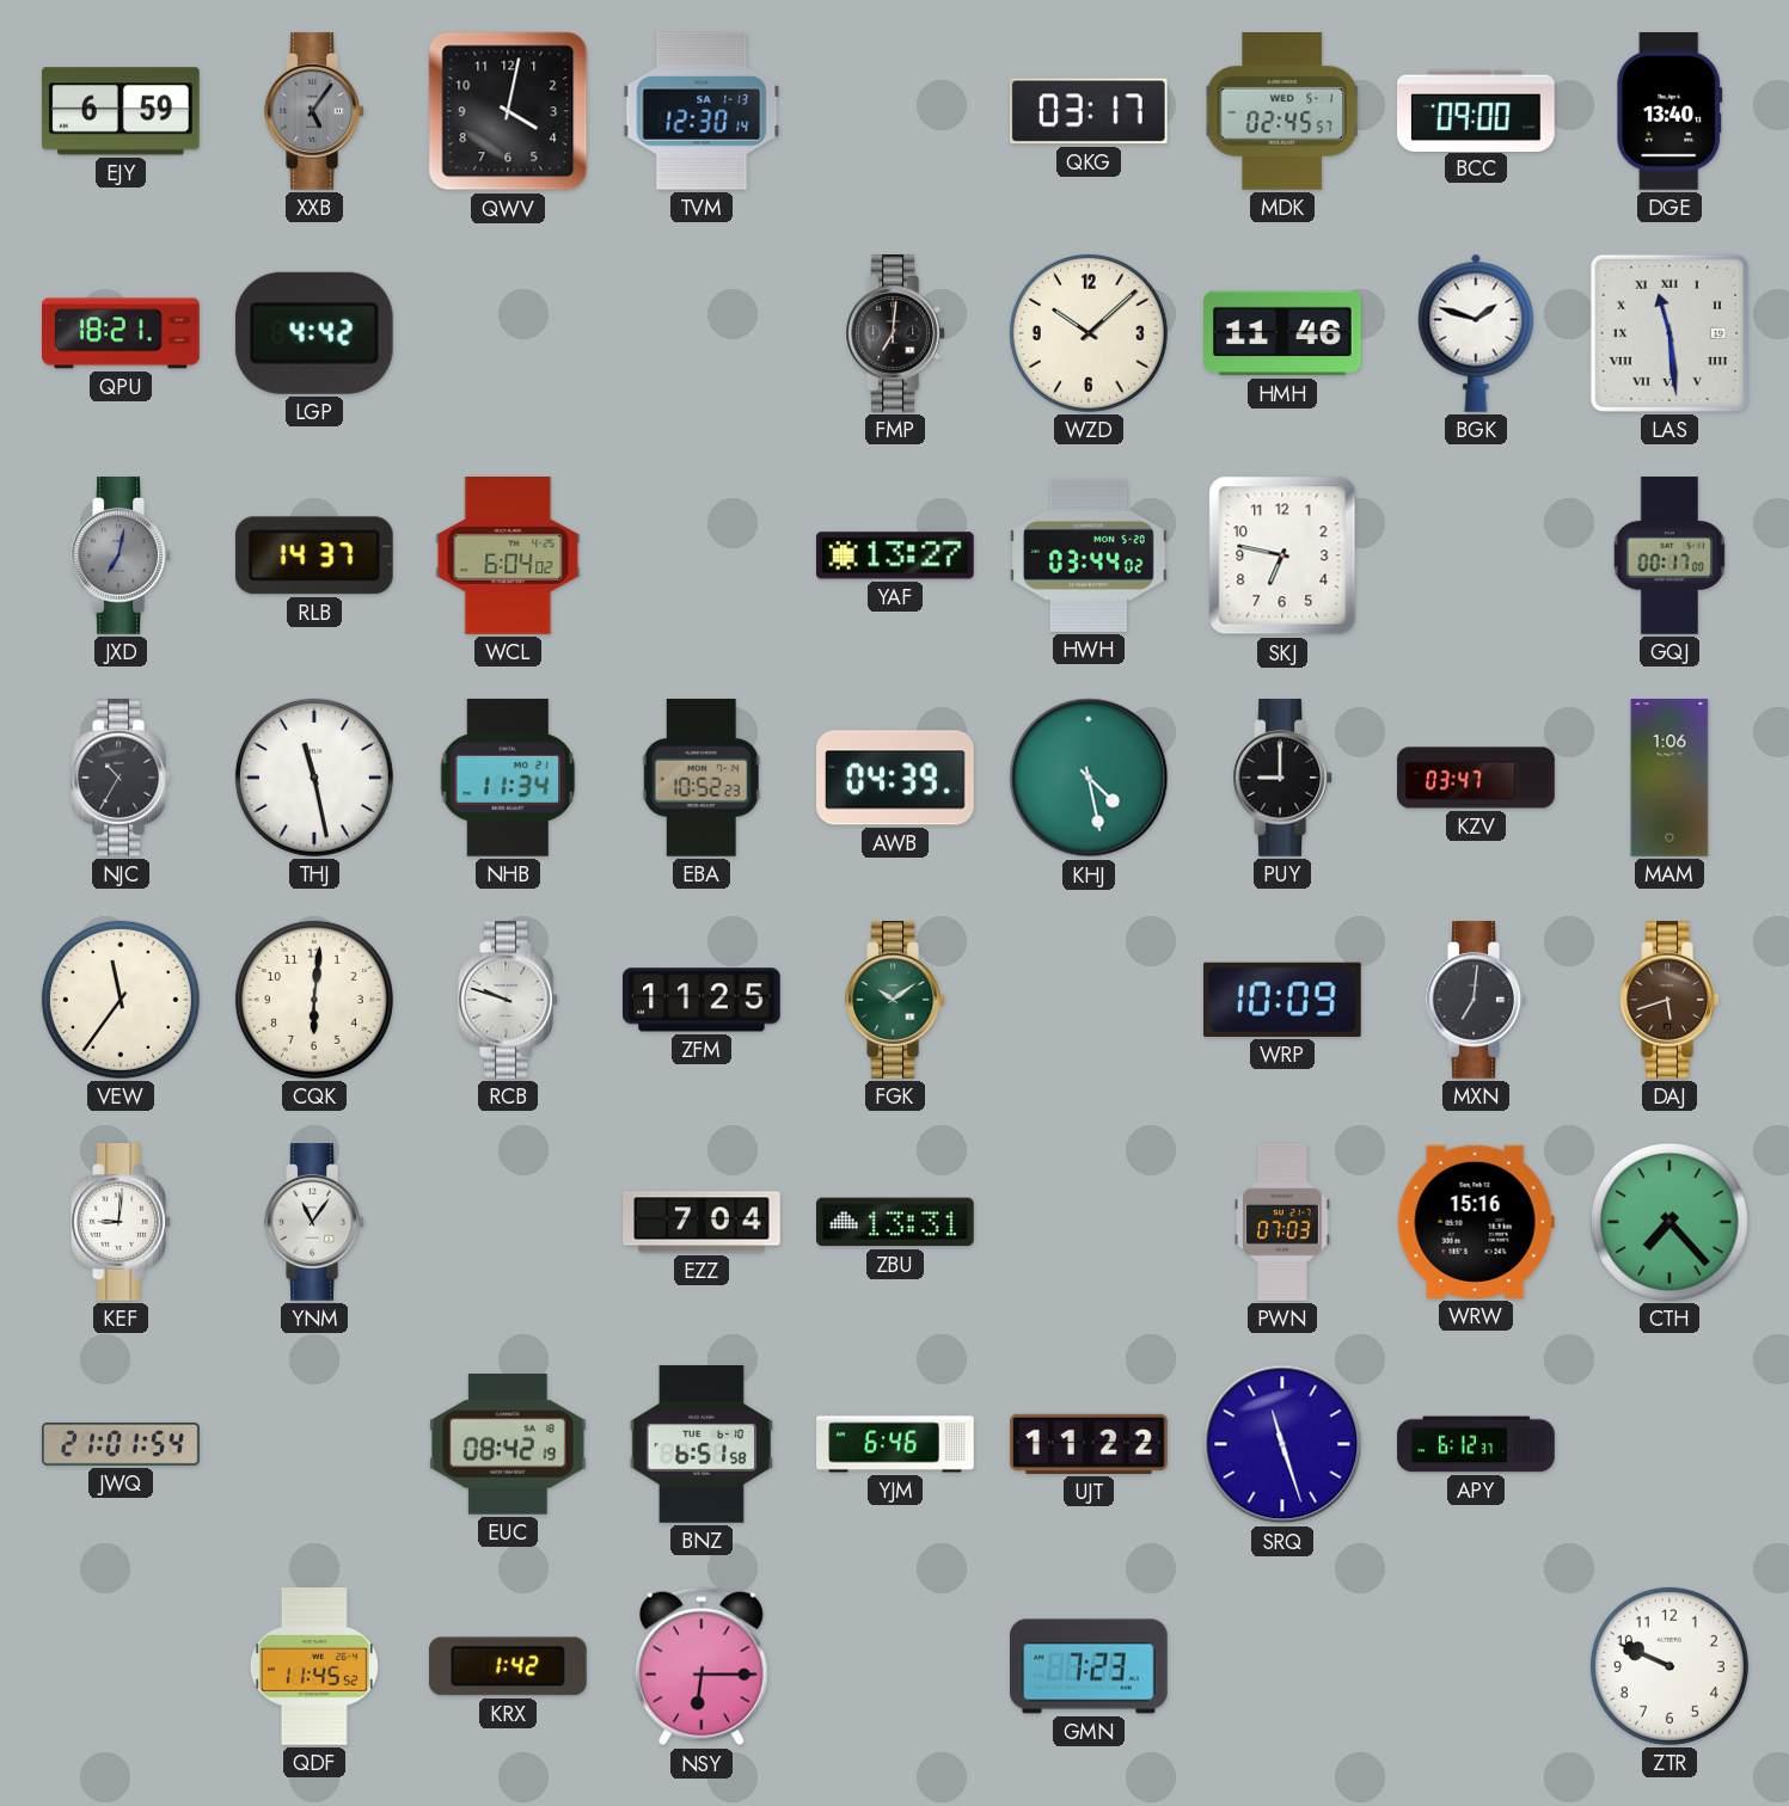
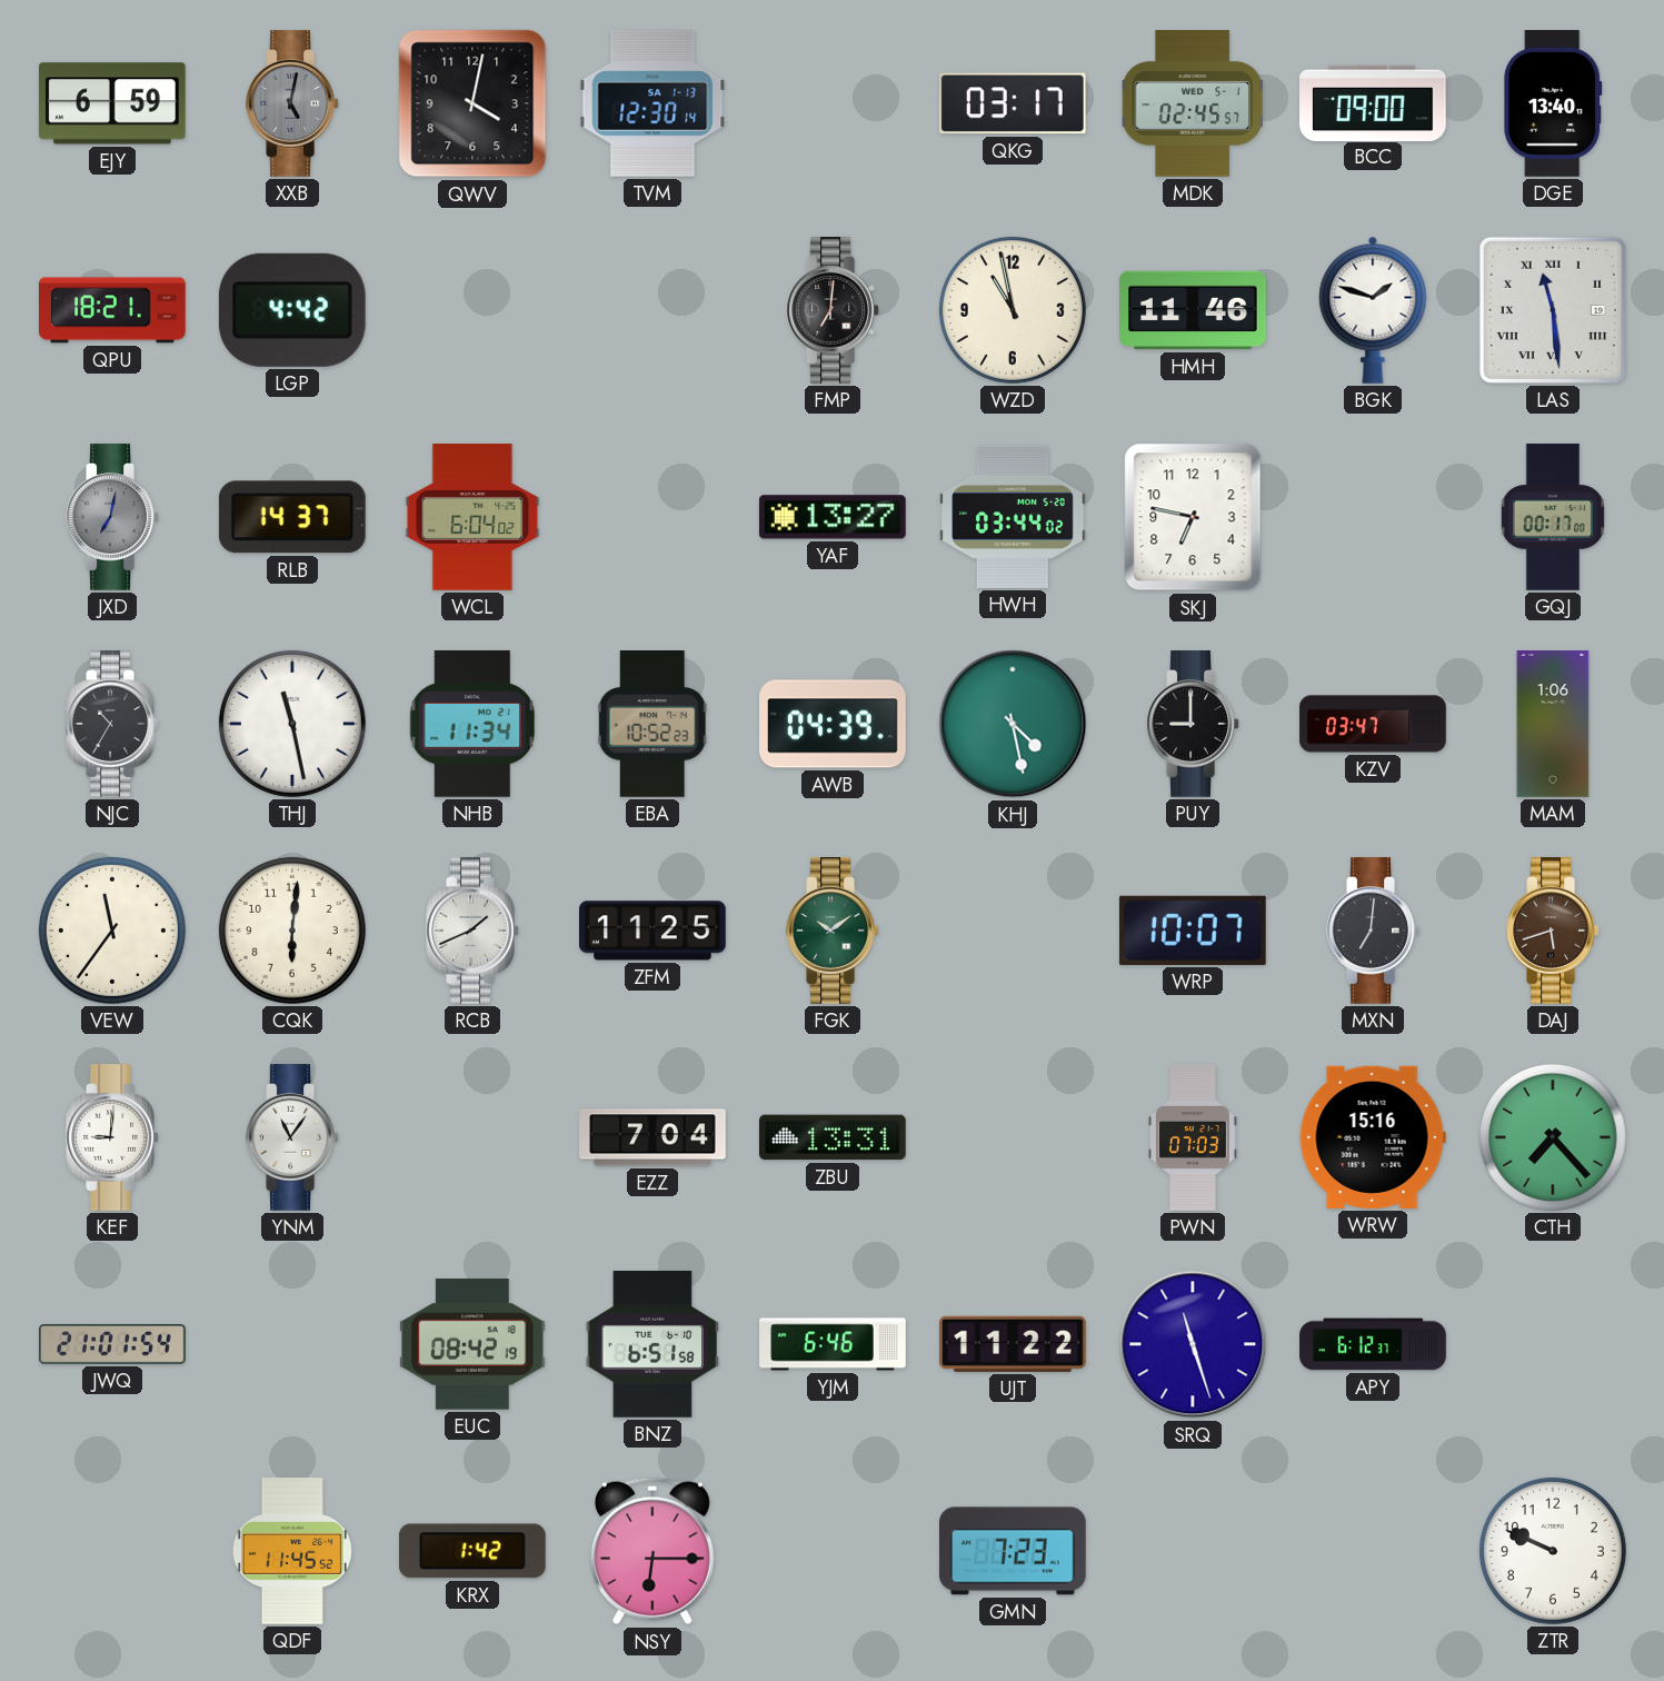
XXB: 5:06 -> 5:02 (292, 105)
WZD: 10:08 -> 10:58 (1013, 310)
RCB: 9:48 -> 1:41 (472, 932)
WRP: 10:09 -> 10:07 (1193, 931)
